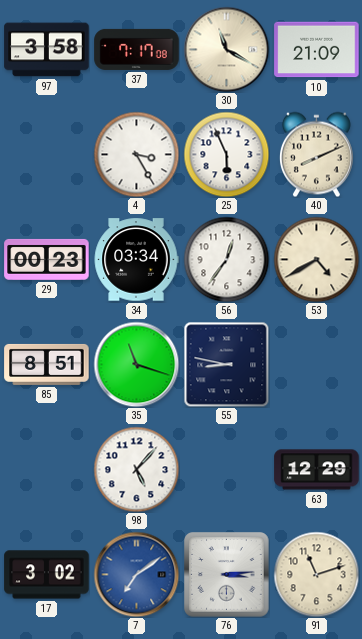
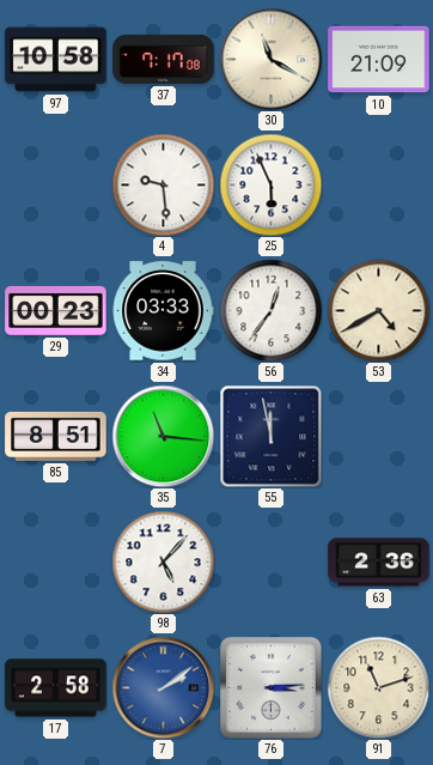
97: 3:58 -> 10:58 (56, 60)
4: 3:25 -> 9:29 (163, 184)
40: 8:11 -> none (316, 154)
34: 03:34 -> 03:33 (163, 311)
35: 11:18 -> 11:16 (163, 436)
55: 8:47 -> 11:58 (270, 436)
63: 12:29 -> 2:36 (379, 563)
17: 3:02 -> 2:58 (56, 688)
7: 7:09 -> 2:09 (163, 687)
